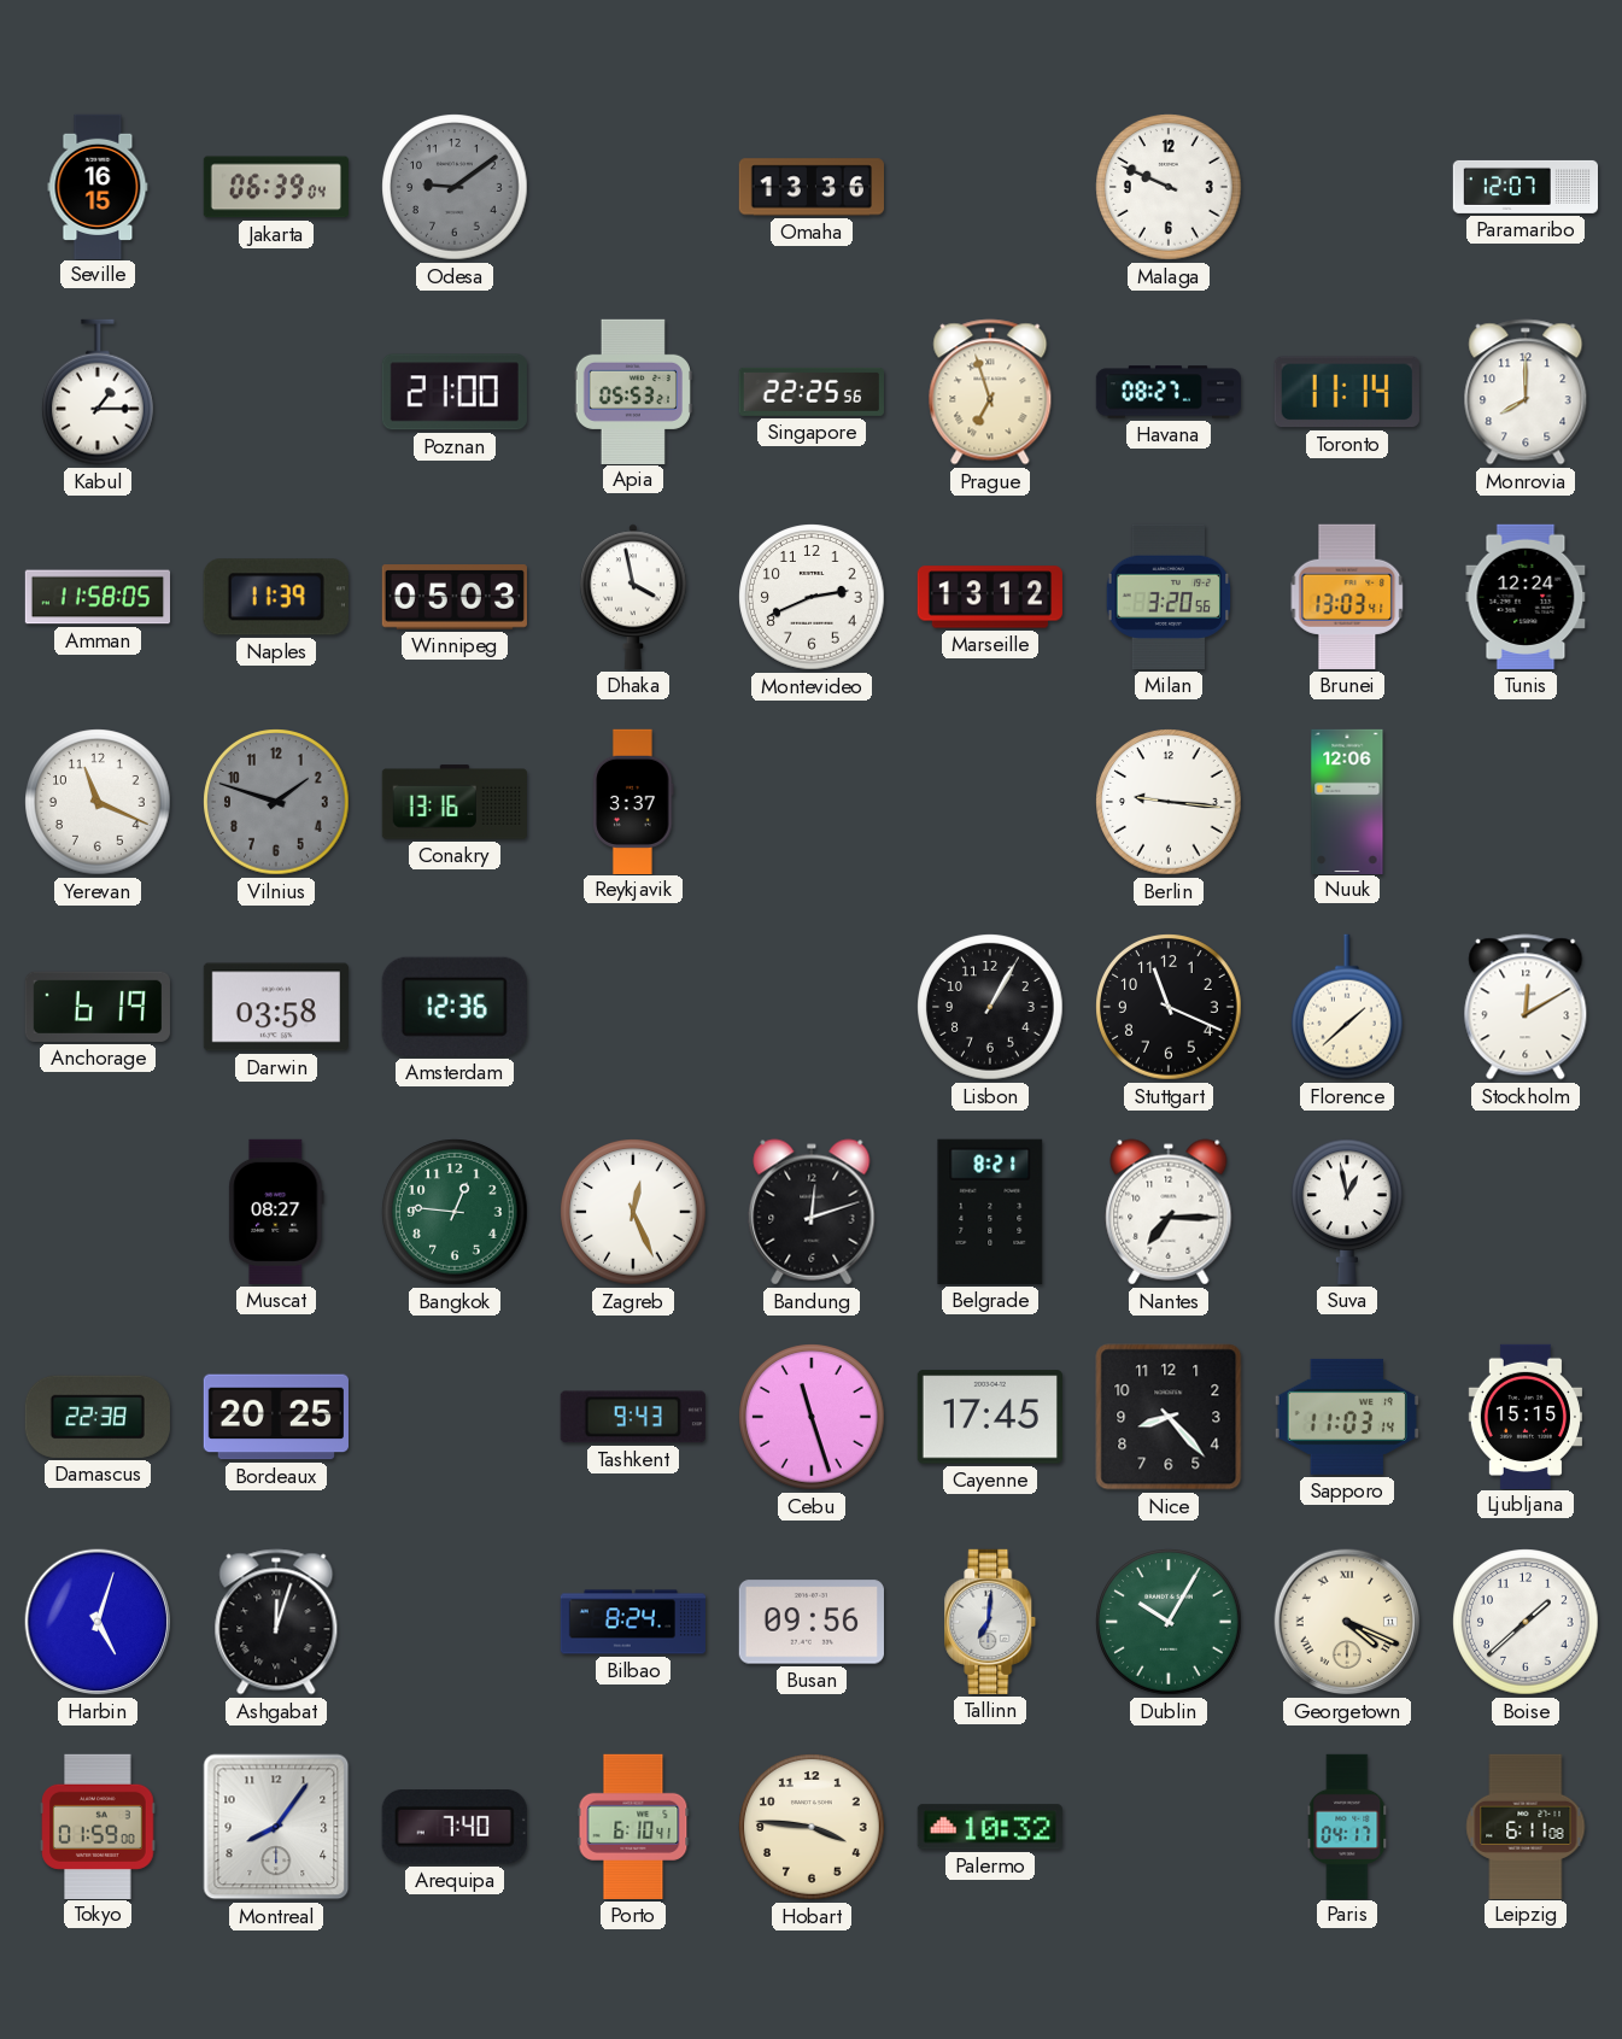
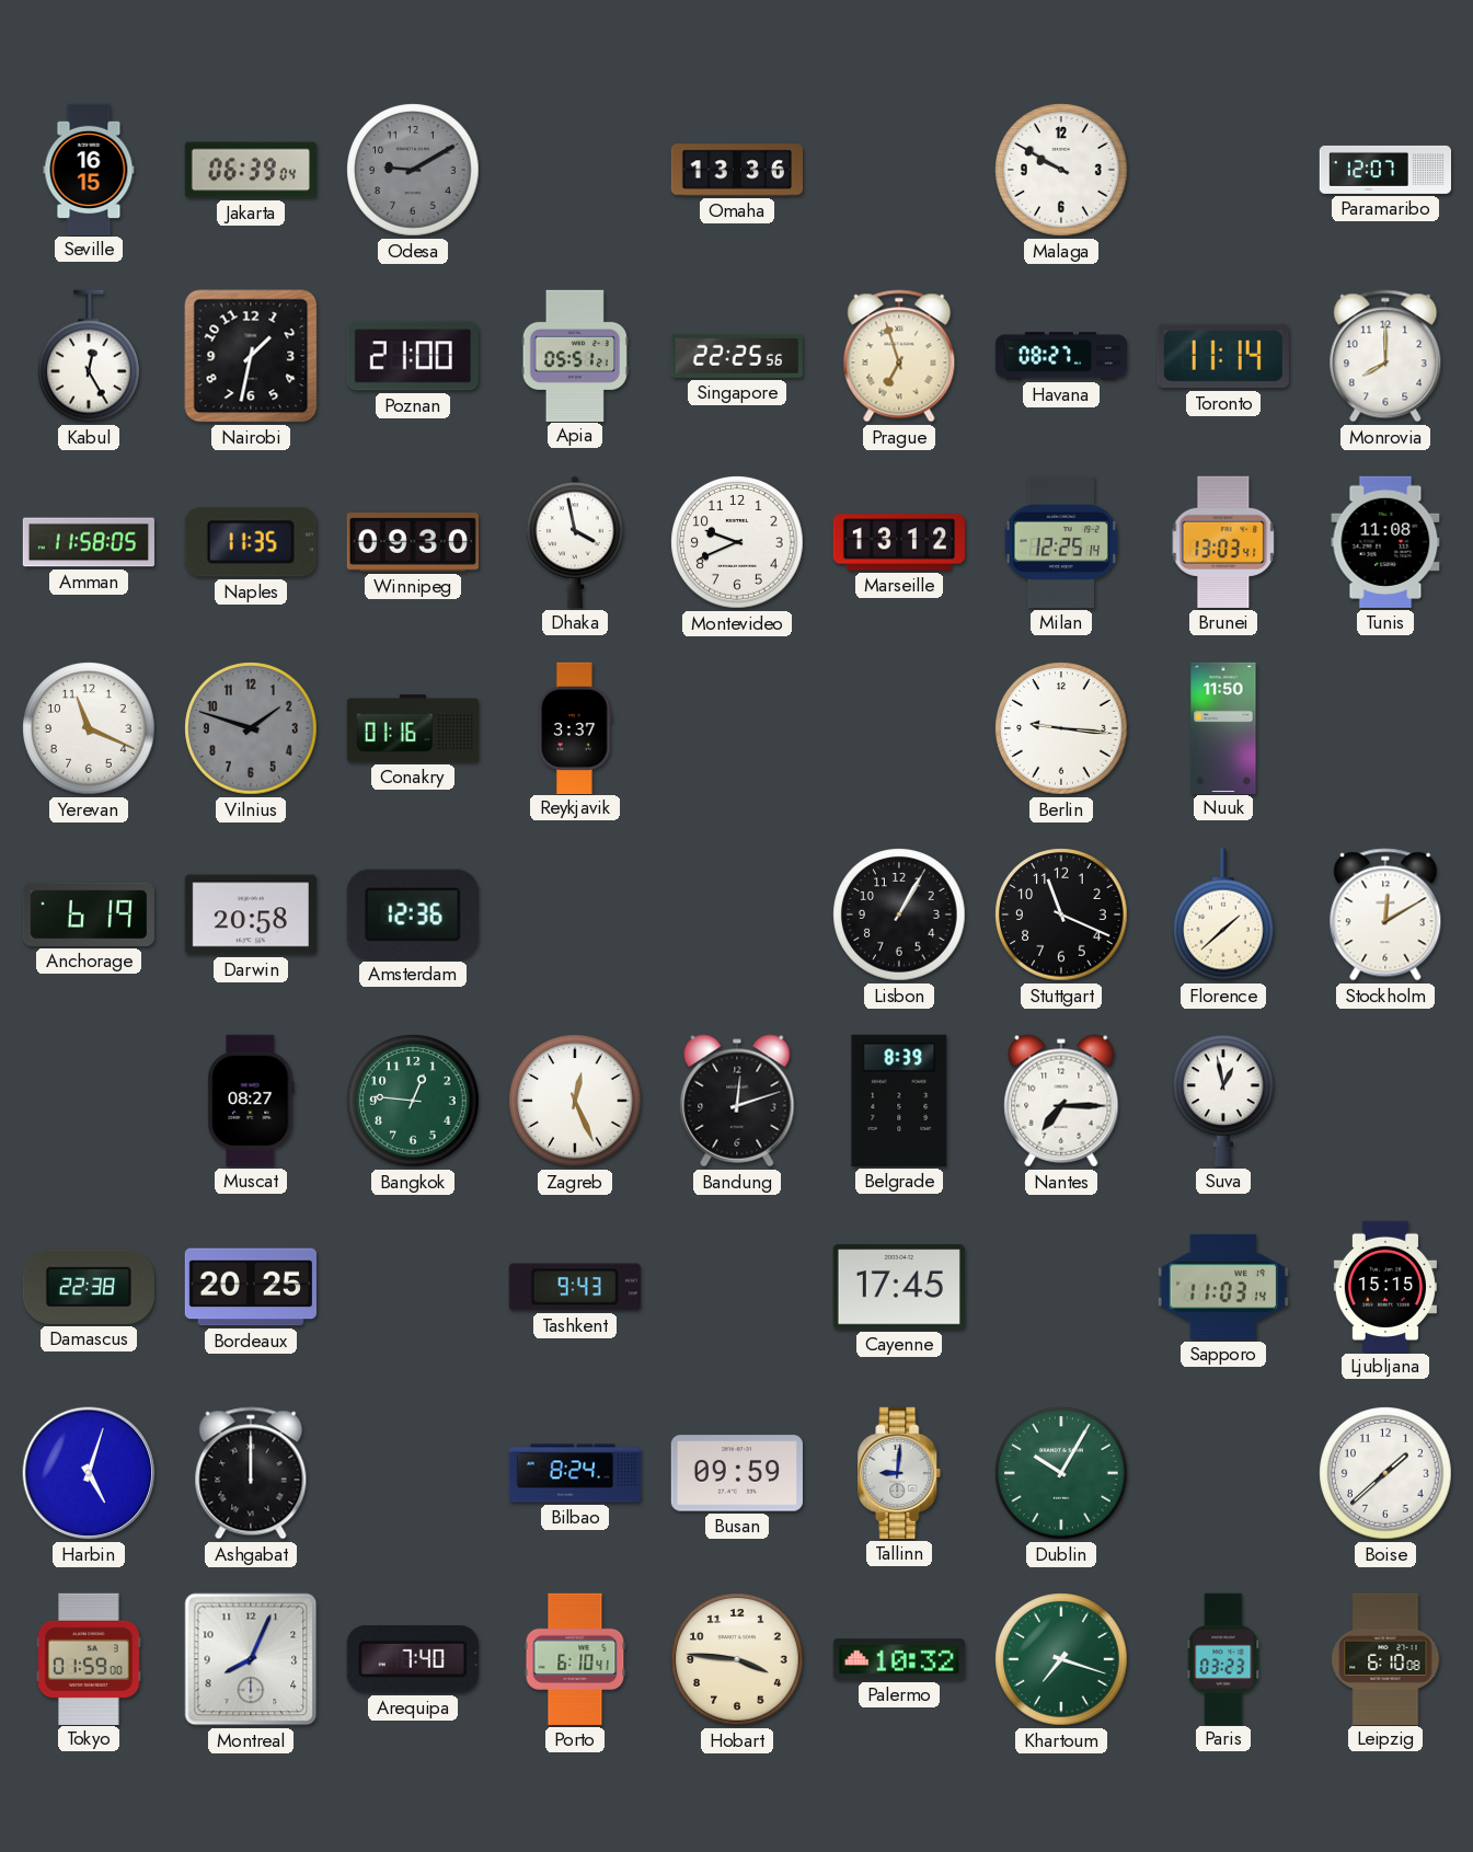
Odesa: 9:09 -> 9:10 (413, 170)
Malaga: 9:49 -> 9:50 (1061, 170)
Kabul: 1:15 -> 12:25 (90, 356)
Nairobi: none -> 1:32 (251, 356)
Apia: 05:53 -> 05:51 (574, 355)
Naples: 11:39 -> 11:35 (251, 542)
Winnipeg: 05:03 -> 09:30 (413, 542)
Montevideo: 2:41 -> 9:41 (737, 542)
Milan: 3:20 -> 12:25 (1061, 542)
Tunis: 12:24 -> 11:08 (1385, 542)
Conakry: 13:16 -> 01:16 (413, 728)
Nuuk: 12:06 -> 11:50 (1223, 727)
Darwin: 03:58 -> 20:58 (251, 915)
Belgrade: 8:21 -> 8:39 (899, 1101)
Cebu: 11:27 -> none (812, 1417)
Nice: 8:23 -> none (1169, 1417)
Ashgabat: 12:03 -> 12:00 (251, 1473)
Busan: 09:56 -> 09:59 (737, 1473)
Tallinn: 7:01 -> 9:01 (899, 1473)
Georgetown: 4:19 -> none (1347, 1622)
Montreal: 8:06 -> 8:04 (251, 1659)
Khartoum: none -> 7:18 (1061, 1659)
Paris: 04:17 -> 03:23 (1223, 1658)
Leipzig: 6:11 -> 6:10 (1385, 1658)
